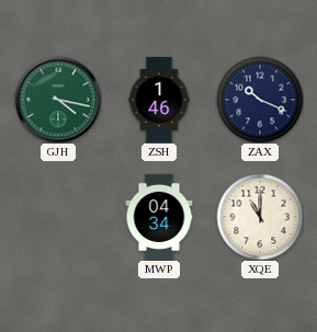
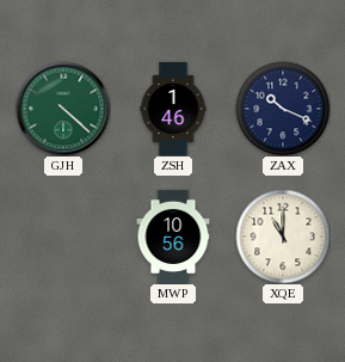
GJH: 4:17 -> 4:22 (63, 109)
MWP: 04:34 -> 10:56 (173, 237)
